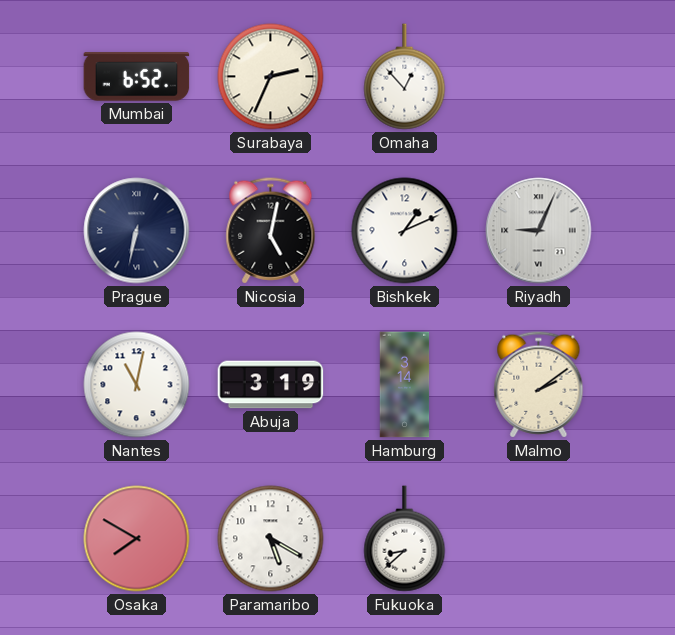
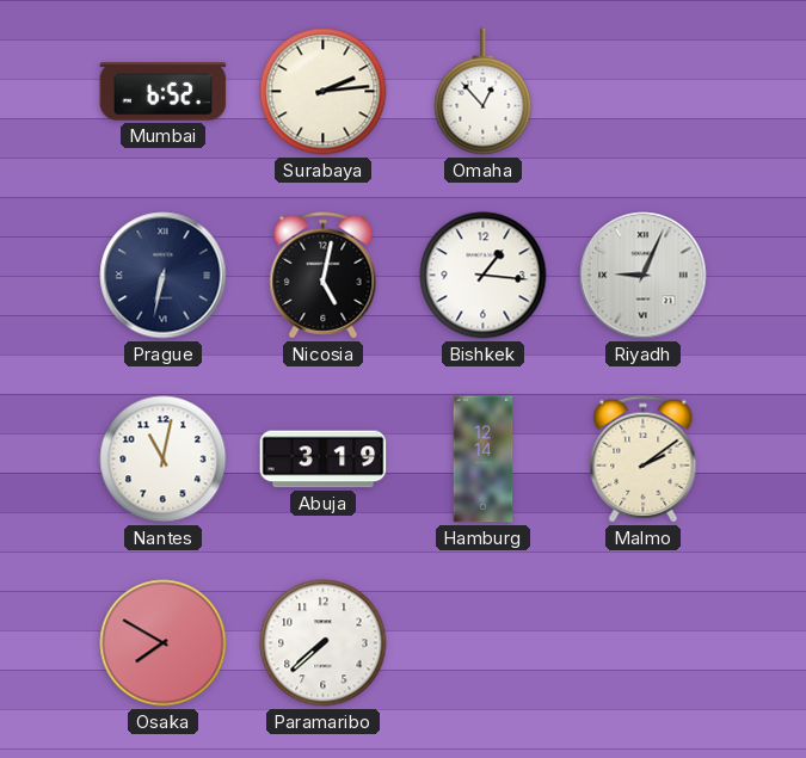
Surabaya: 2:34 -> 2:14 (324, 92)
Bishkek: 1:11 -> 1:16 (484, 276)
Hamburg: 3:14 -> 12:14 (484, 460)
Paramaribo: 5:20 -> 7:38 (324, 643)
Fukuoka: 8:38 -> none (405, 539)
